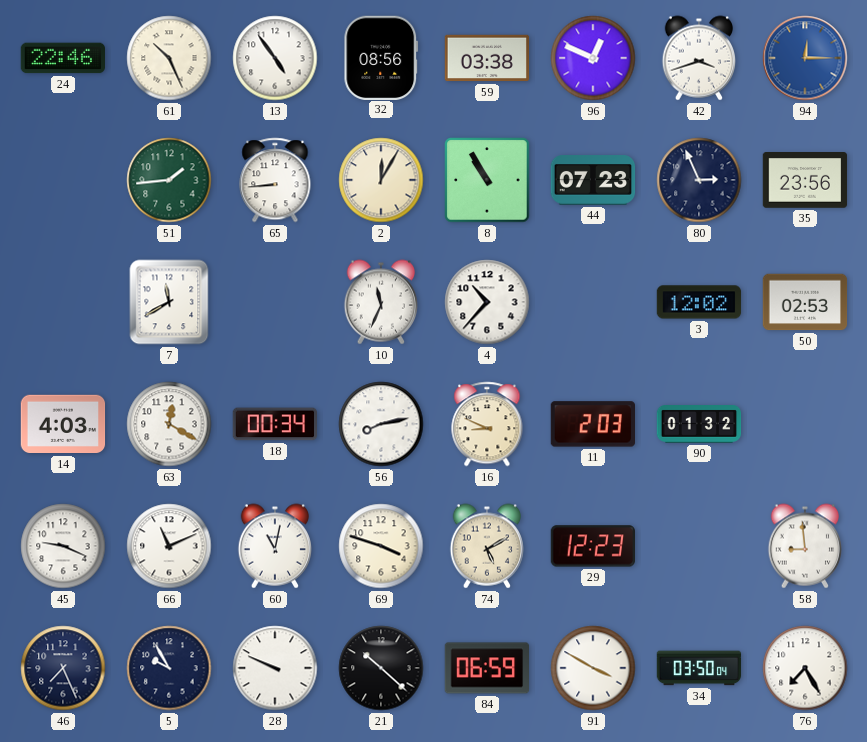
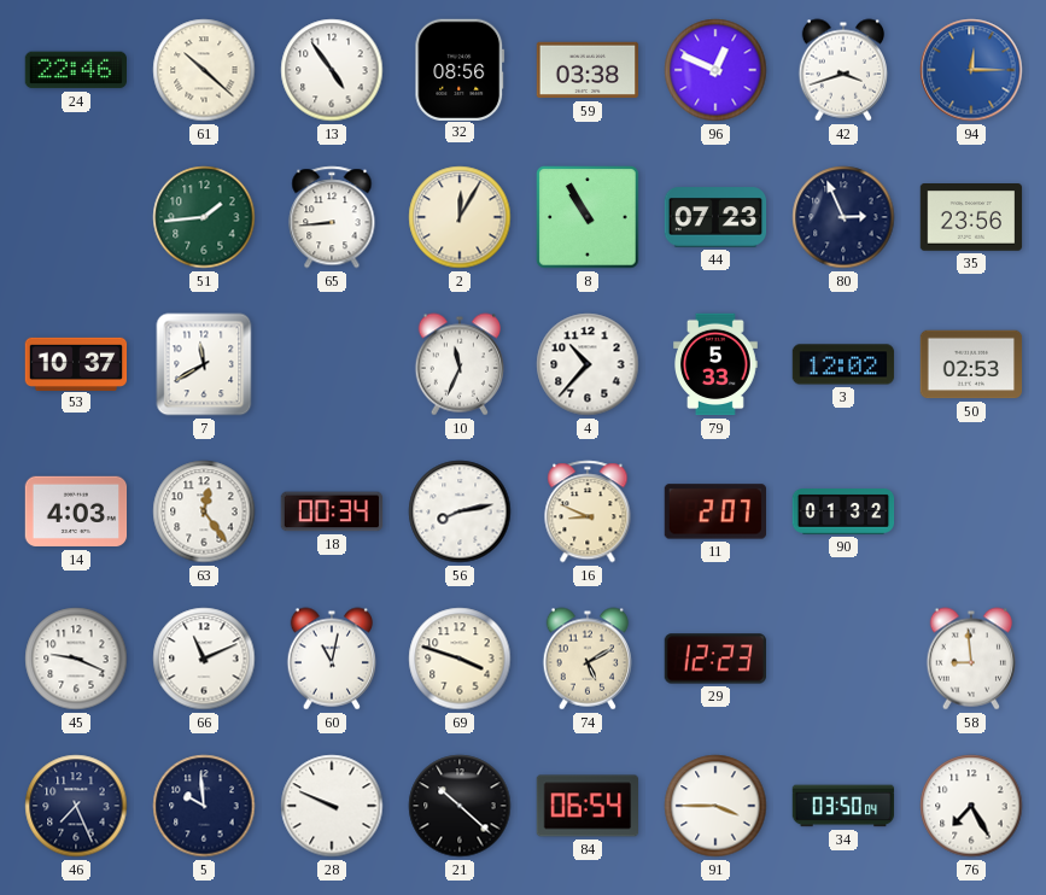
61: 10:26 -> 10:22 (204, 70)
53: none -> 10:37 (76, 363)
79: none -> 5:33 (717, 364)
63: 12:20 -> 12:24 (204, 511)
11: 2:03 -> 2:07 (714, 511)
5: 9:55 -> 9:59 (204, 806)
84: 06:59 -> 06:54 (588, 806)
91: 3:50 -> 3:45 (715, 806)
